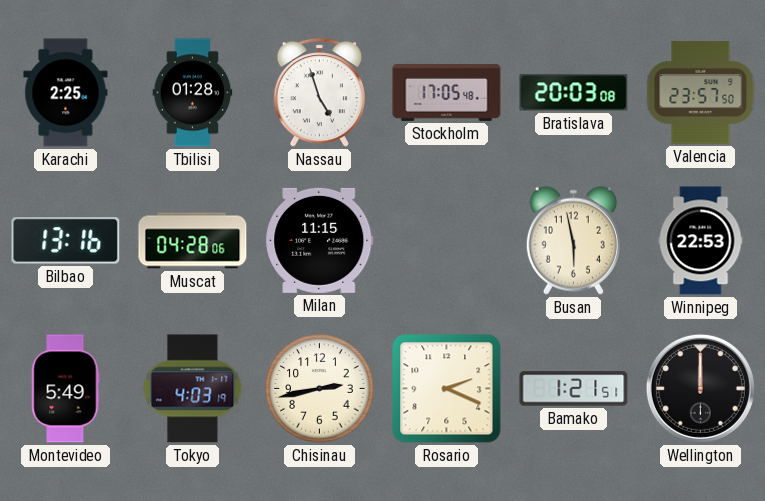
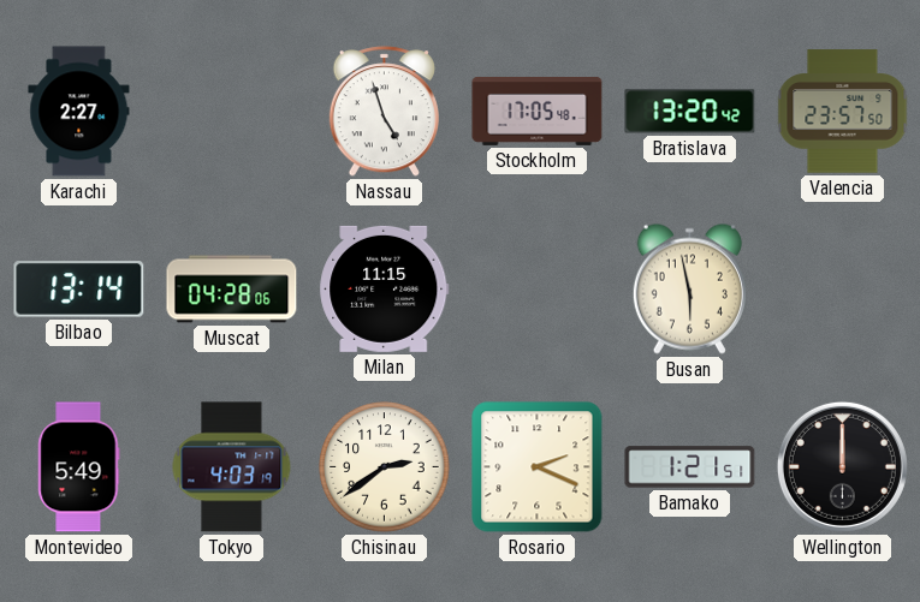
Karachi: 2:25 -> 2:27 (79, 112)
Tbilisi: 01:28 -> none (193, 93)
Bratislava: 20:03 -> 13:20 (690, 112)
Bilbao: 13:16 -> 13:14 (79, 290)
Winnipeg: 22:53 -> none (701, 241)
Chisinau: 2:43 -> 2:39 (385, 467)
